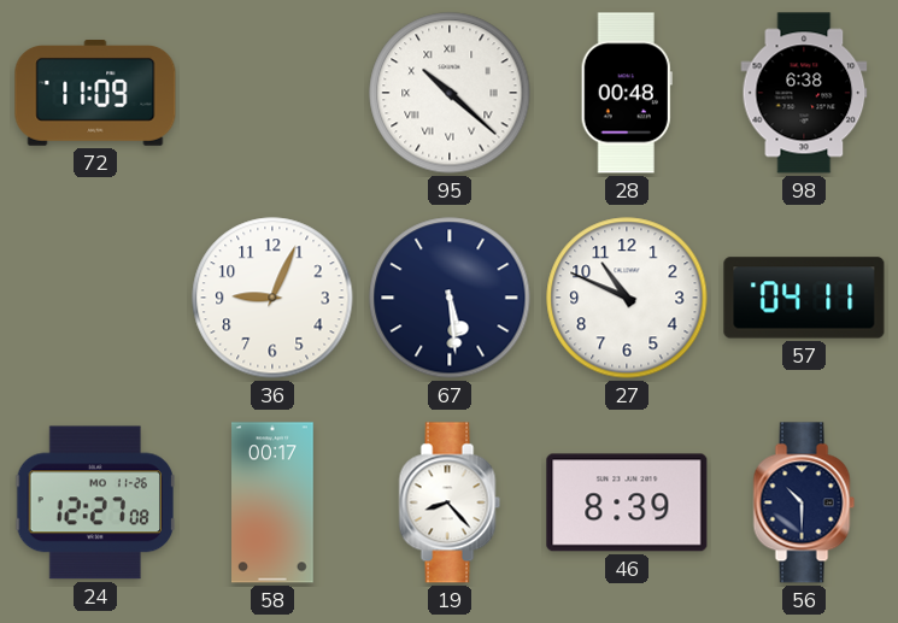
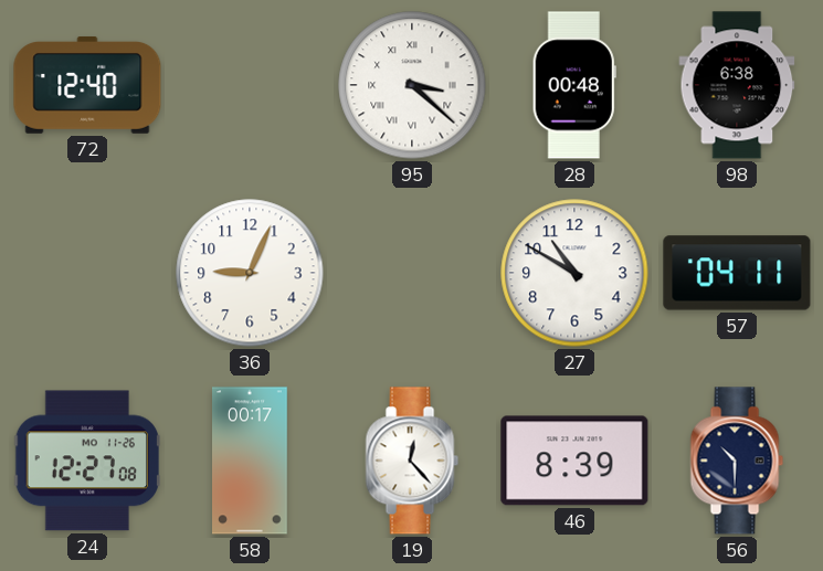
72: 11:09 -> 12:40 (87, 85)
95: 10:22 -> 3:22 (412, 85)
67: 5:29 -> none (450, 298)
27: 10:49 -> 10:50 (574, 273)
19: 8:23 -> 12:23 (412, 461)
